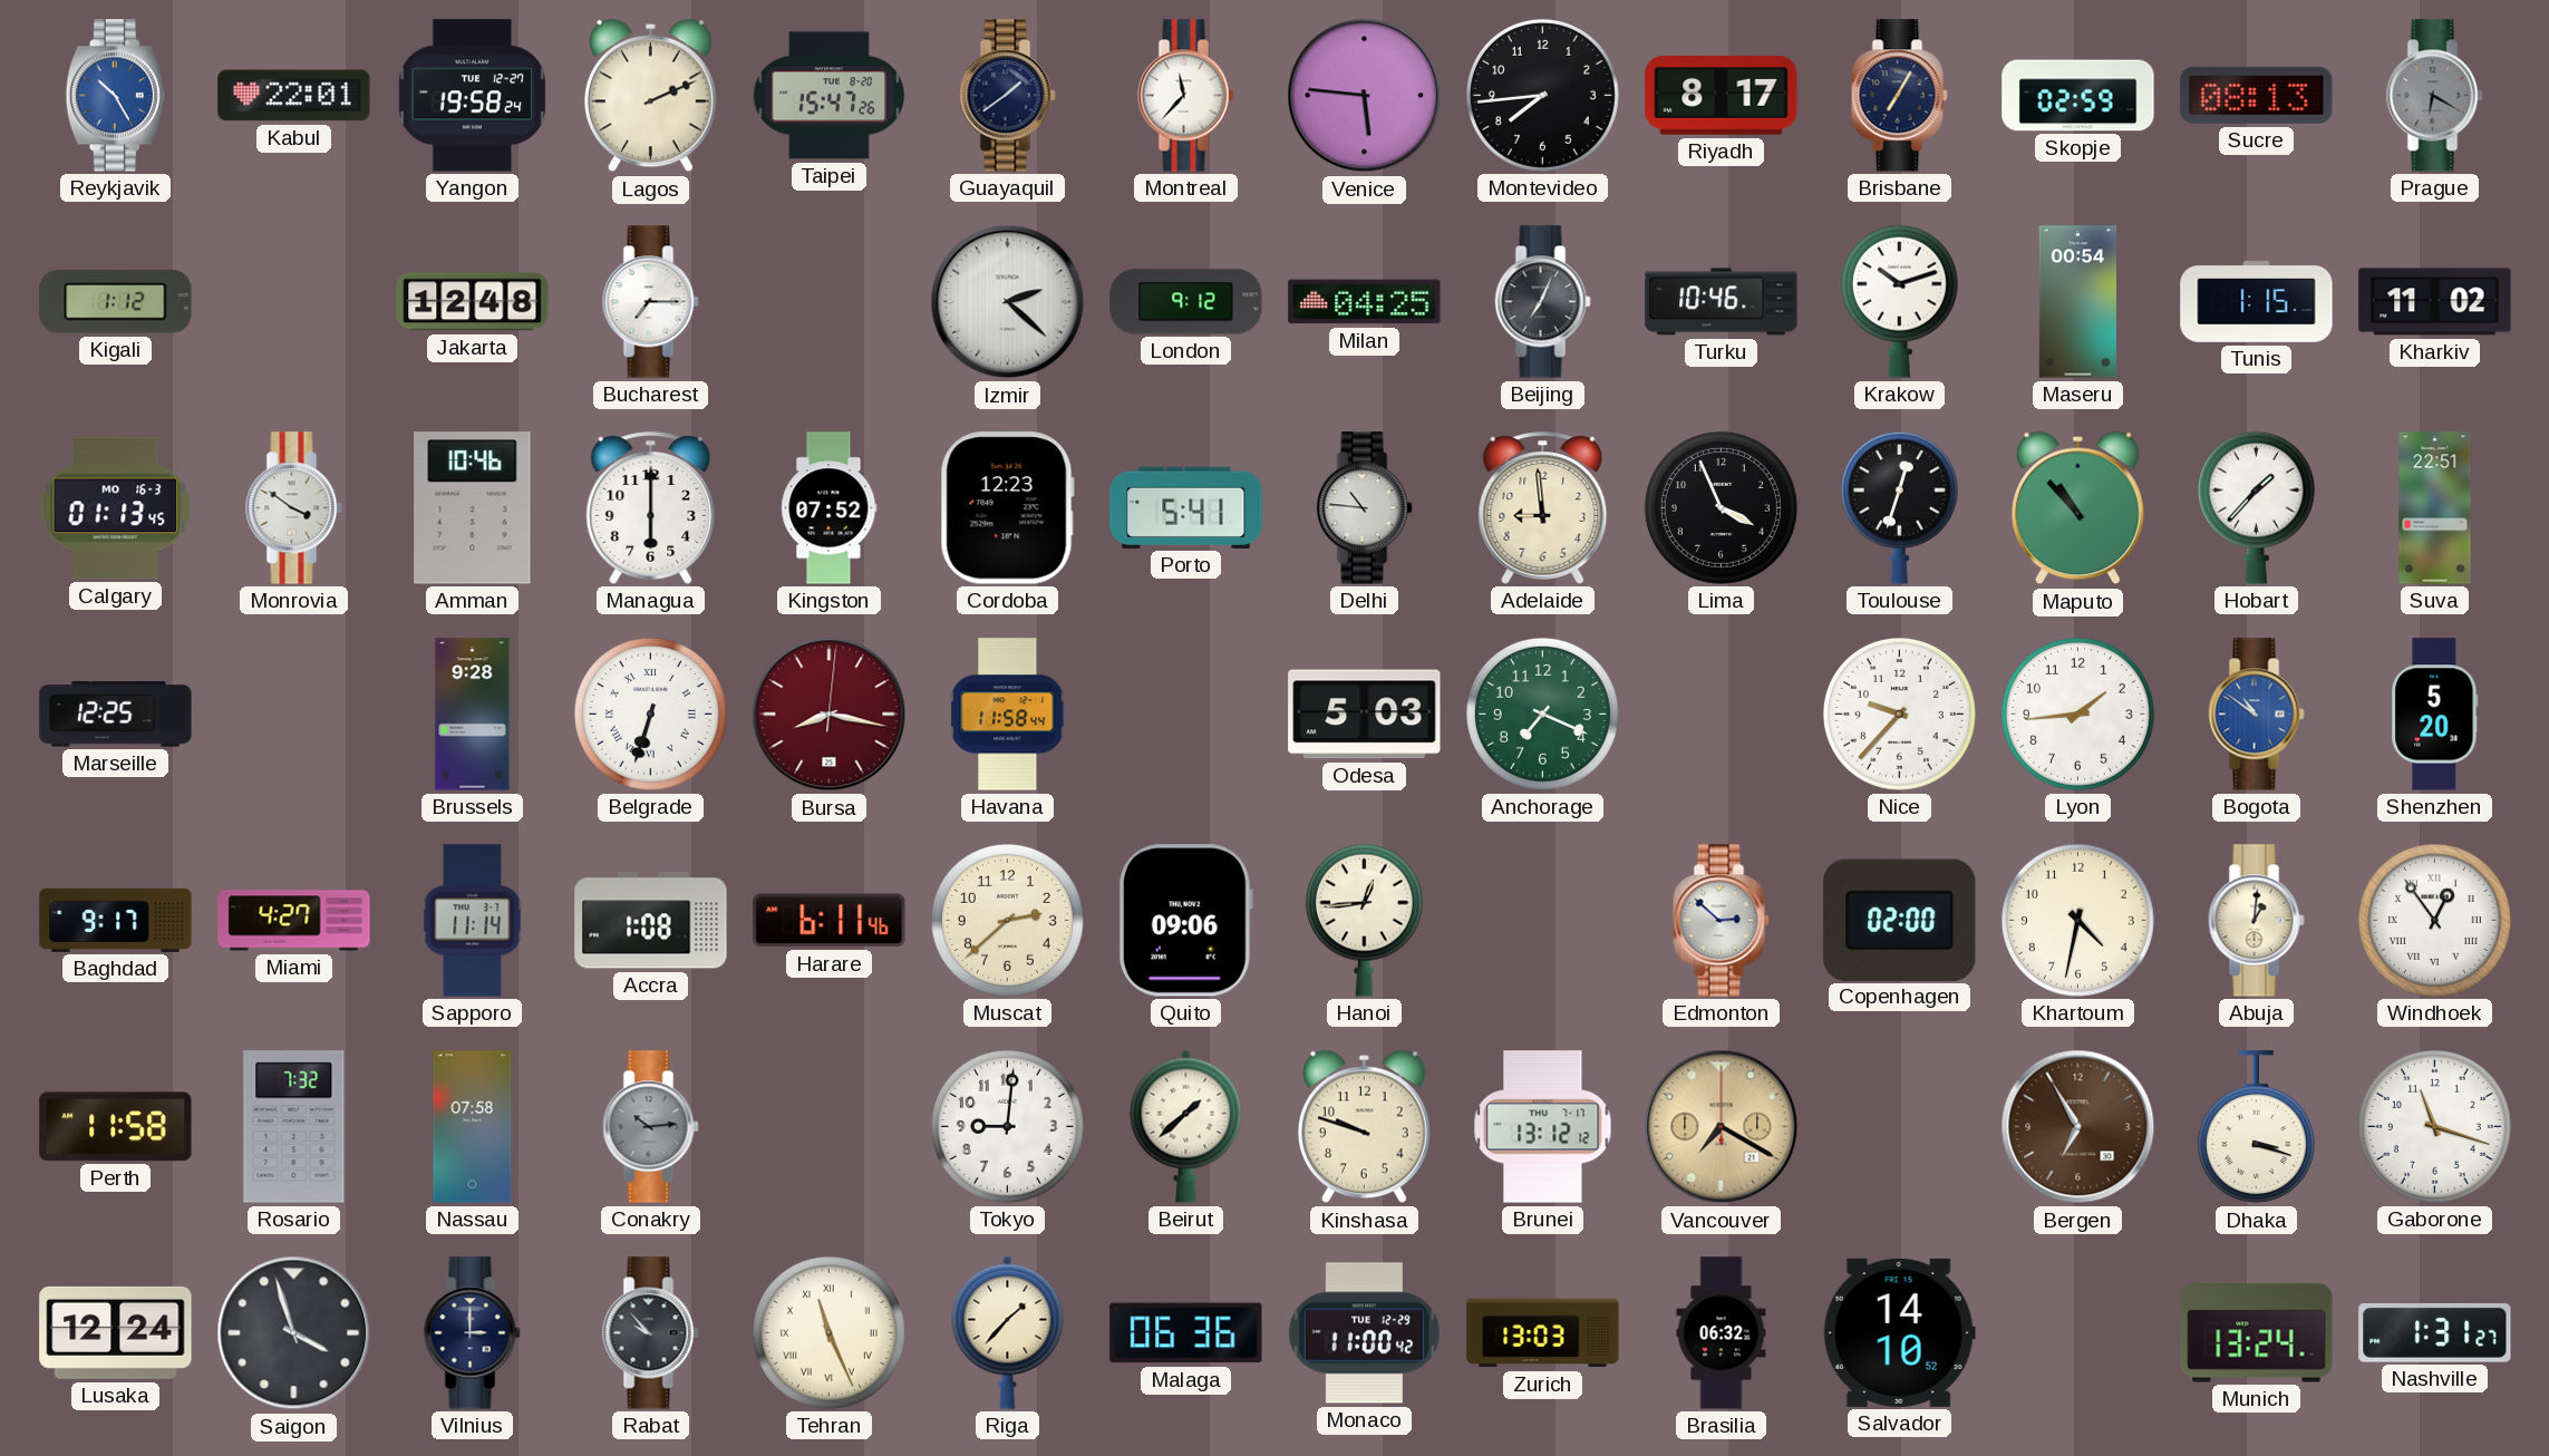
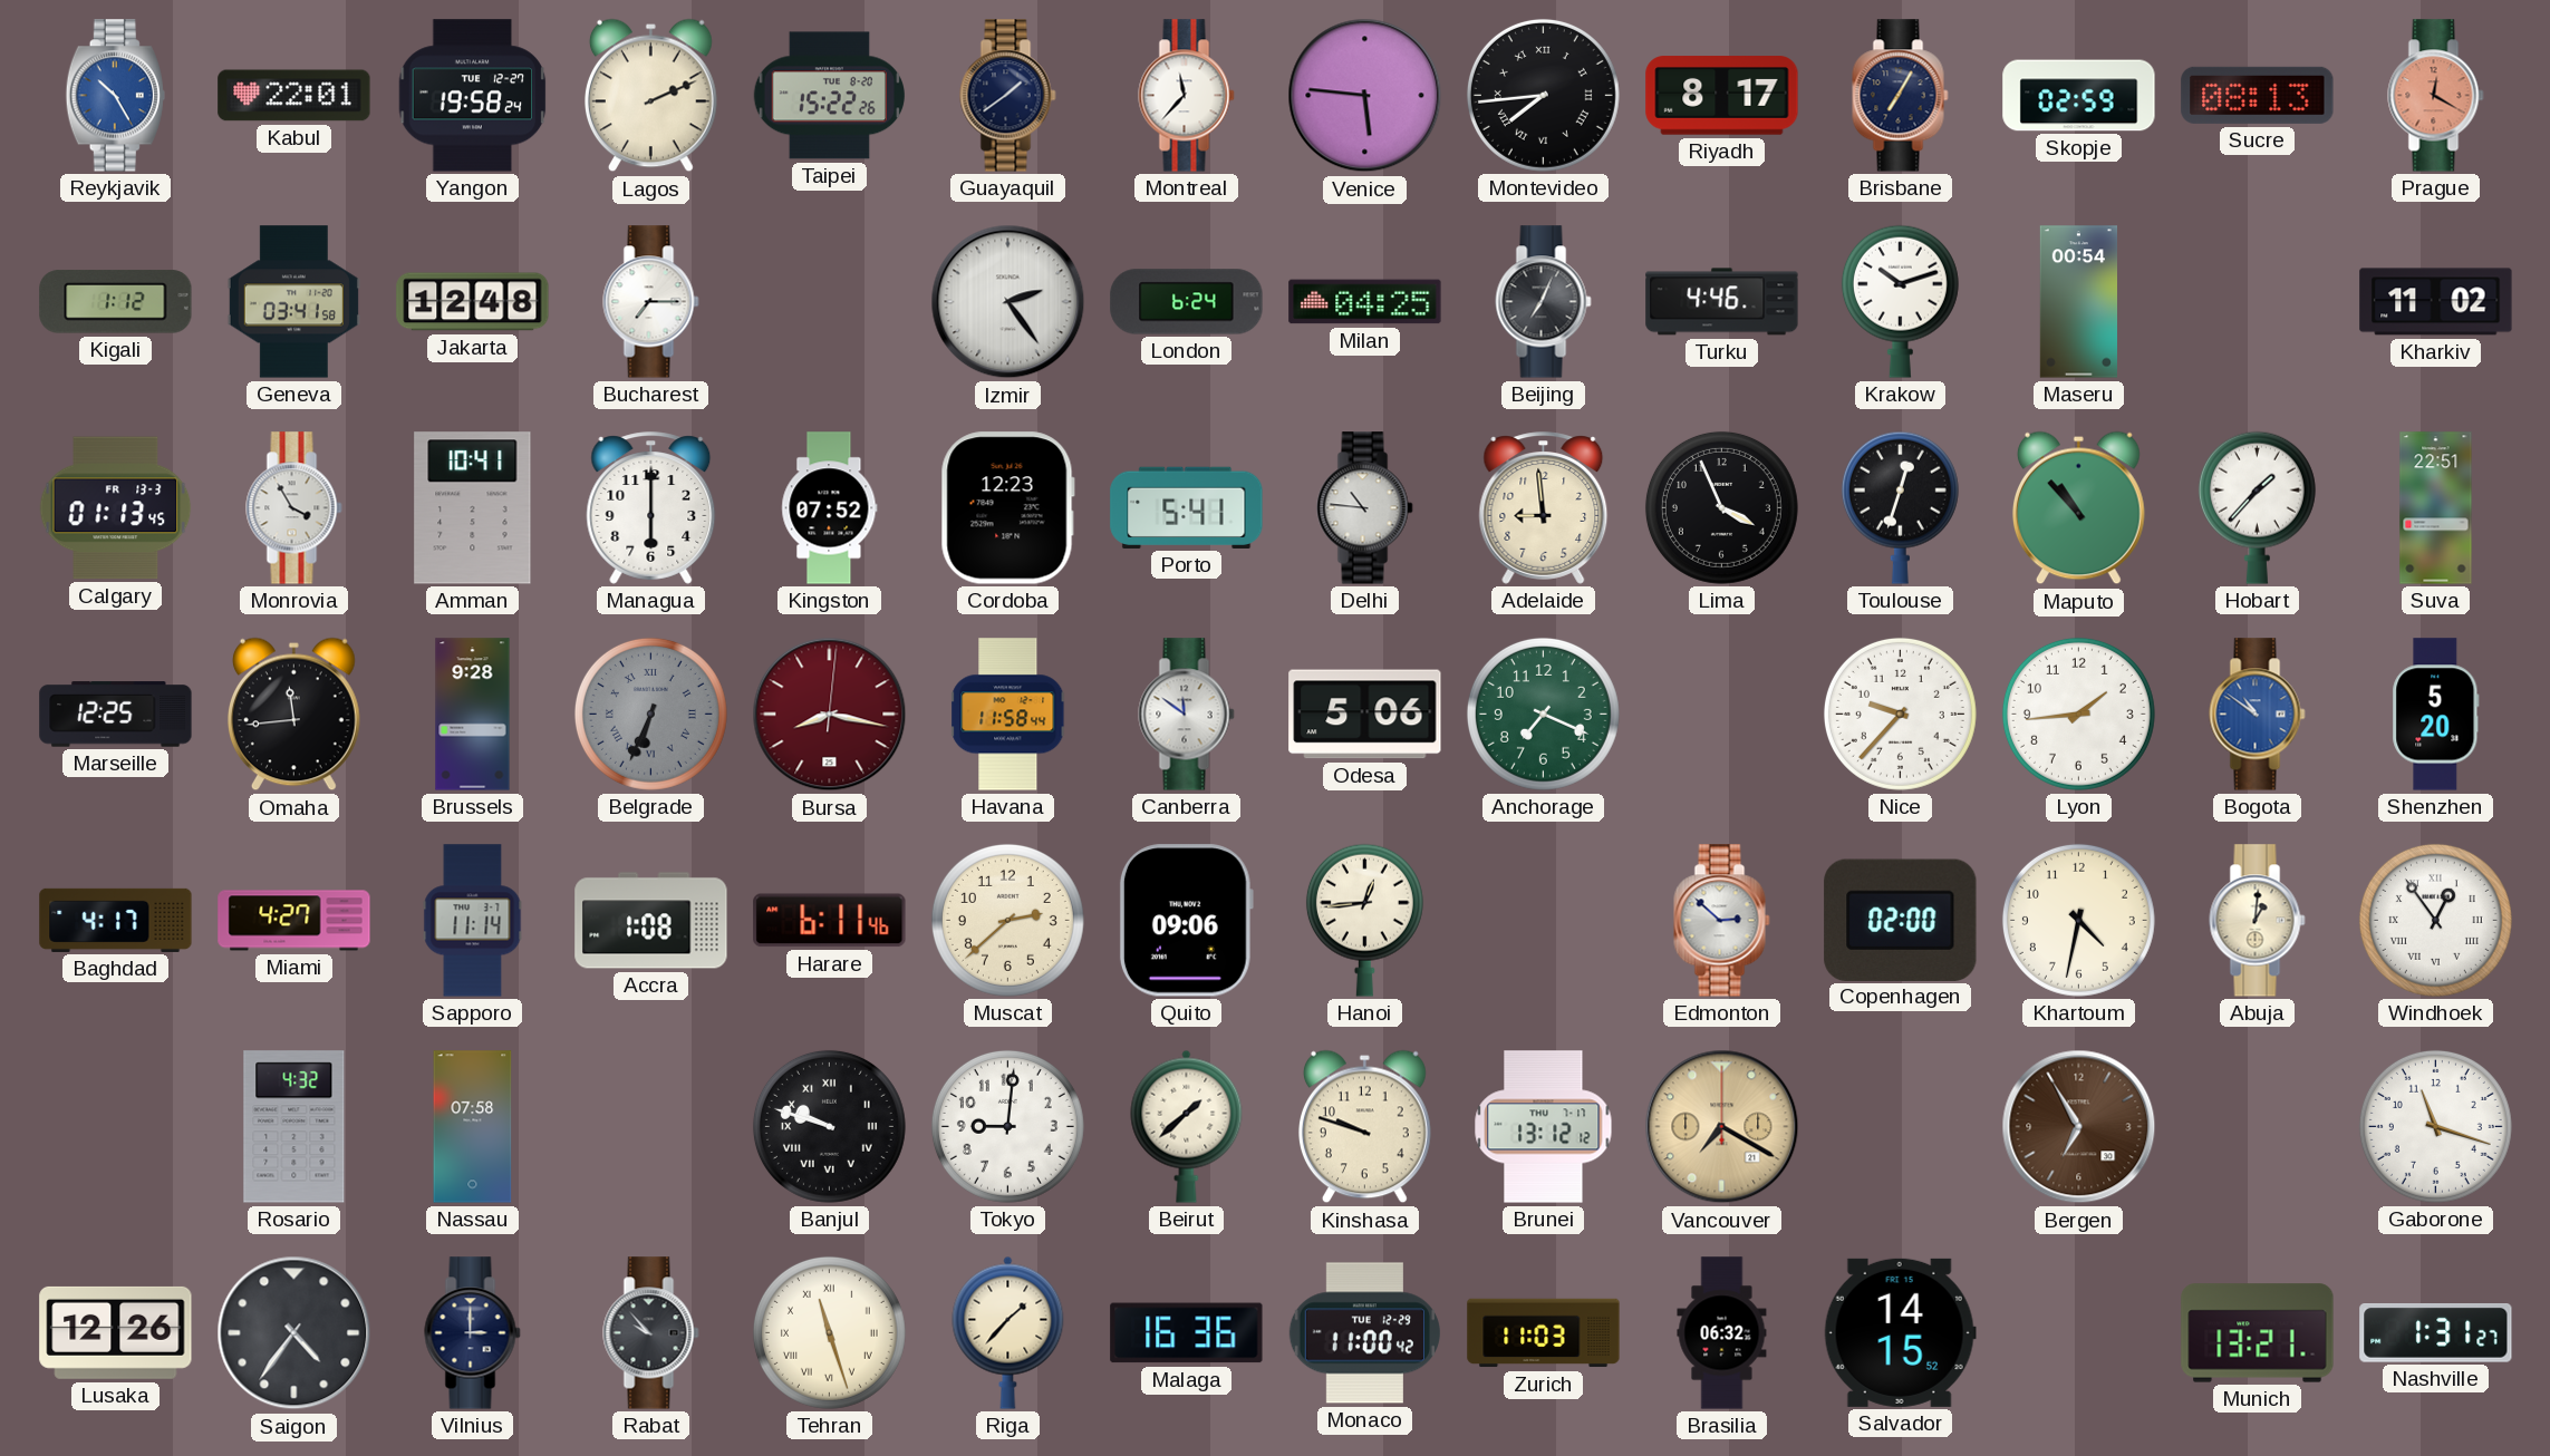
Taipei: 15:47 -> 15:22 (829, 96)
Montevideo numerals: Arabic -> Roman (1543, 95)
Prague: 6:20 -> 12:20 (2436, 96)
Prague dial: grey -> salmon (2436, 96)
Geneva: none -> 03:41 (293, 302)
Izmir: 2:22 -> 2:24 (1008, 302)
London: 9:12 -> 6:24 (1187, 302)
Turku: 10:46 -> 4:46 (1722, 302)
Tunis: 1:15 -> none (2257, 302)
Calgary date: MO 16-3 -> FR 13-3 (116, 508)
Monrovia: 3:51 -> 3:55 (294, 508)
Amman: 10:46 -> 10:41 (473, 508)
Omaha: none -> 11:44 (293, 715)
Belgrade: 6:33 -> 6:34 (650, 714)
Belgrade dial: white -> grey (650, 714)
Canberra: none -> 11:51 (1187, 715)
Odesa: 5:03 -> 5:06 (1365, 715)
Baghdad: 9:17 -> 4:17 (116, 920)
Perth: 11:58 -> none (116, 1127)
Rosario: 7:32 -> 4:32 (294, 1127)
Conakry: 10:14 -> none (651, 1127)
Banjul: none -> 9:48 (829, 1126)
Dhaka: 3:18 -> none (2256, 1127)
Lusaka: 12:24 -> 12:26 (116, 1332)
Saigon: 3:57 -> 4:36 (294, 1333)
Tehran: 11:26 -> 11:27 (829, 1332)
Malaga: 06:36 -> 16:36 (1187, 1333)
Zurich: 13:03 -> 11:03 (1544, 1333)
Salvador: 14:10 -> 14:15 (1900, 1332)
Munich: 13:24 -> 13:21 (2258, 1333)
